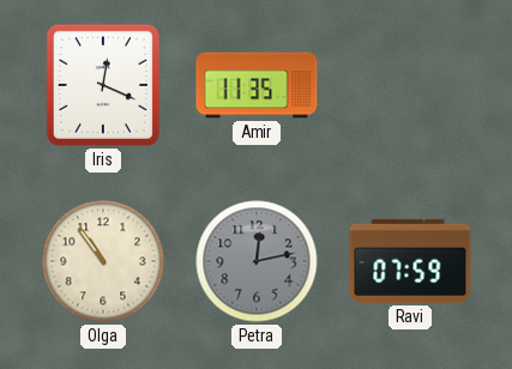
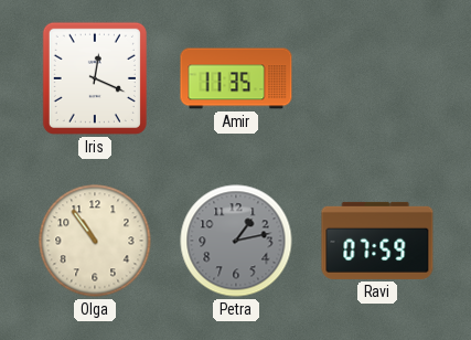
Petra: 12:13 -> 1:13 (236, 241)
